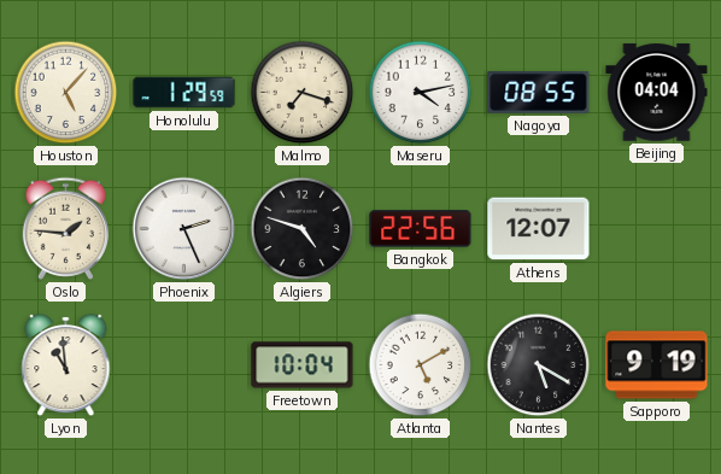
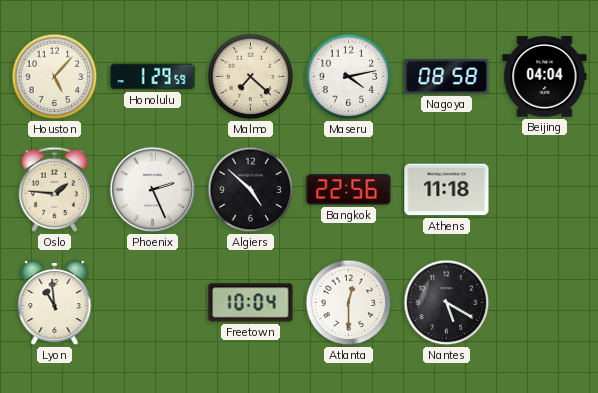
Malmo: 7:18 -> 7:22 (251, 77)
Nagoya: 08:55 -> 08:58 (447, 77)
Algiers: 4:48 -> 4:52 (251, 190)
Athens: 12:07 -> 11:18 (447, 190)
Atlanta: 5:10 -> 12:30 (349, 303)
Sapporo: 9:19 -> none (657, 365)
